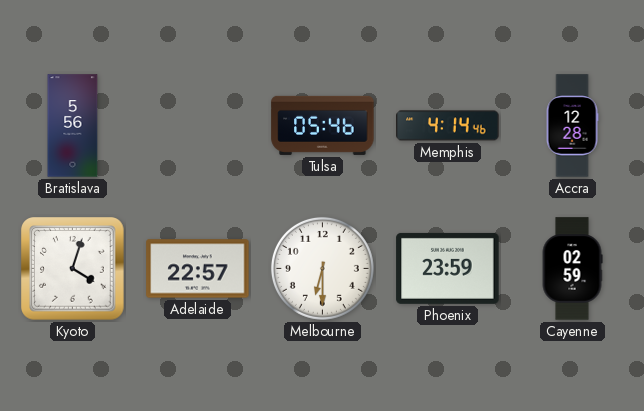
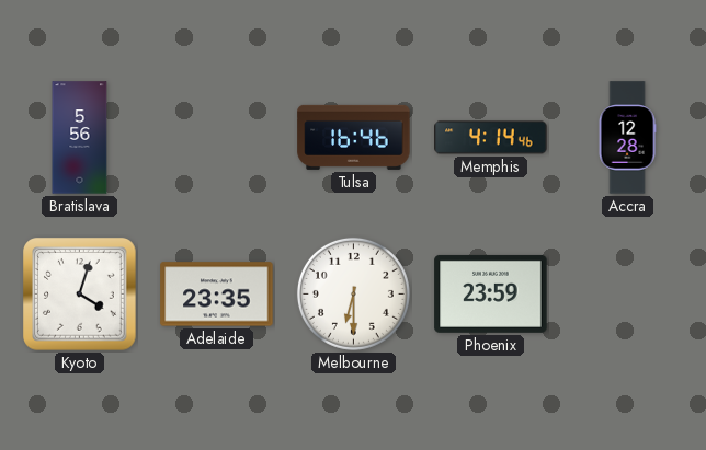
Tulsa: 05:46 -> 16:46 (354, 137)
Adelaide: 22:57 -> 23:35 (217, 295)
Cayenne: 02:59 -> none (572, 269)
